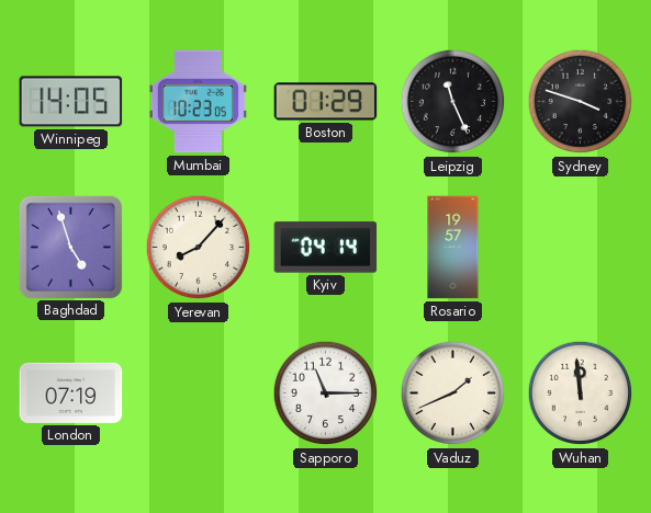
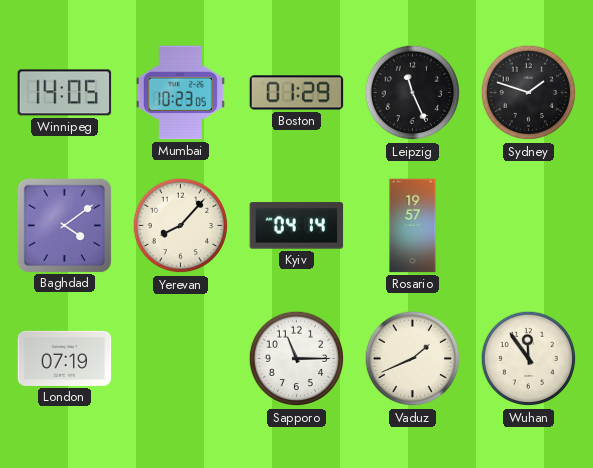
Sydney: 3:48 -> 1:48 (529, 93)
Baghdad: 4:57 -> 4:09 (64, 225)
Wuhan: 11:59 -> 11:54 (529, 359)
